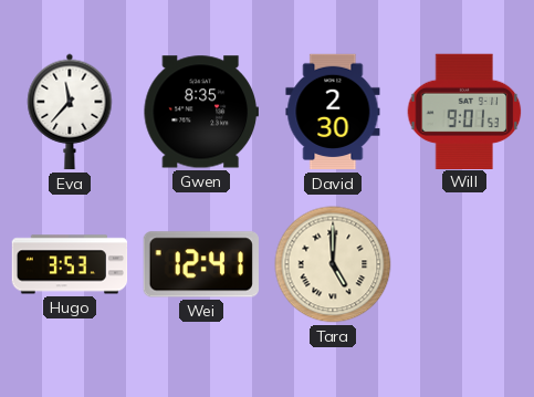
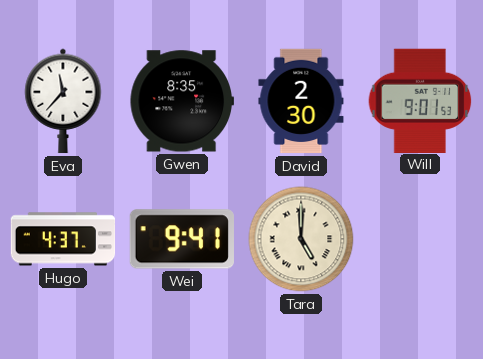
Hugo: 3:53 -> 4:37 (63, 239)
Wei: 12:41 -> 9:41 (182, 239)
